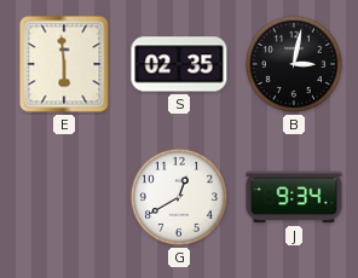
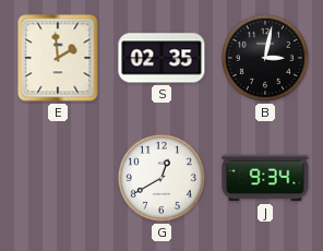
E: 5:59 -> 1:59 (58, 58)
